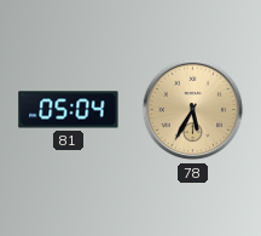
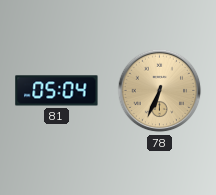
78: 5:35 -> 6:34 (160, 91)
